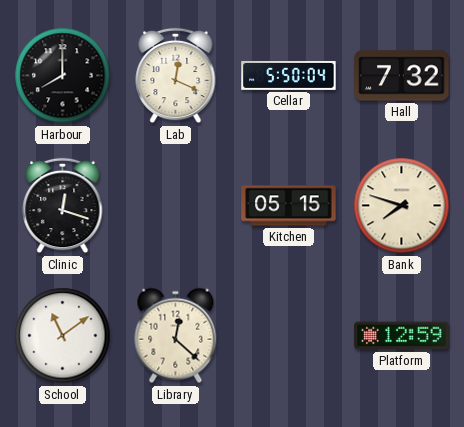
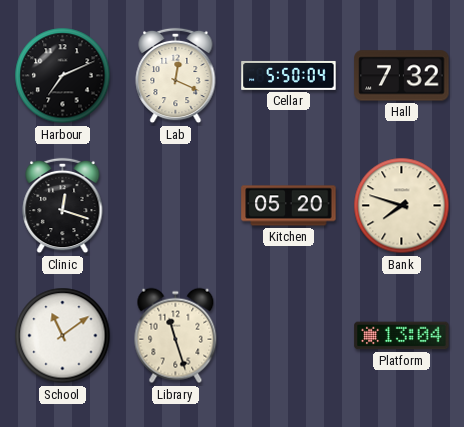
Harbour: 8:00 -> 7:11 (63, 76)
Kitchen: 05:15 -> 05:20 (289, 206)
Library: 12:22 -> 11:27 (176, 336)
Platform: 12:59 -> 13:04 (402, 336)
